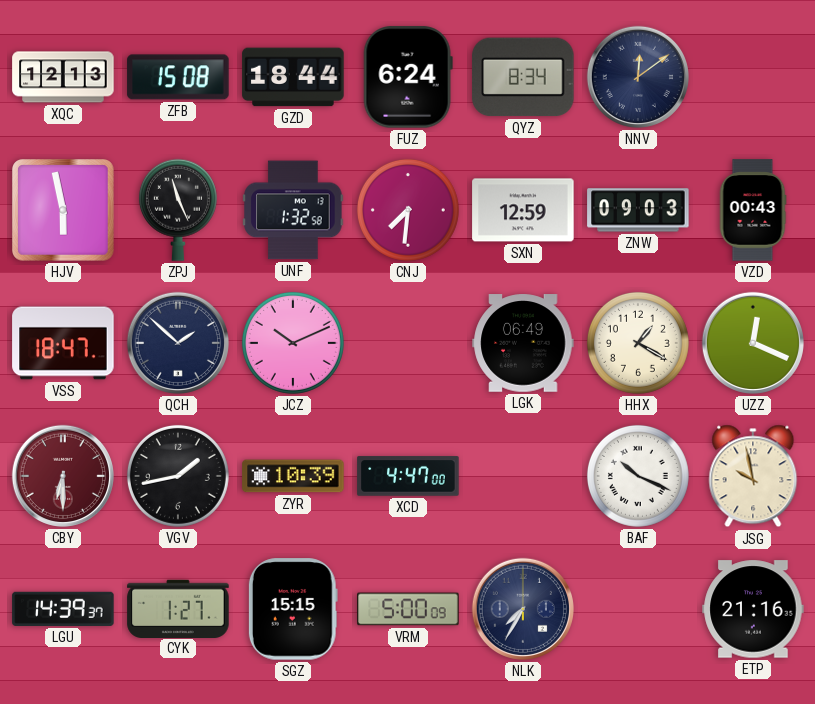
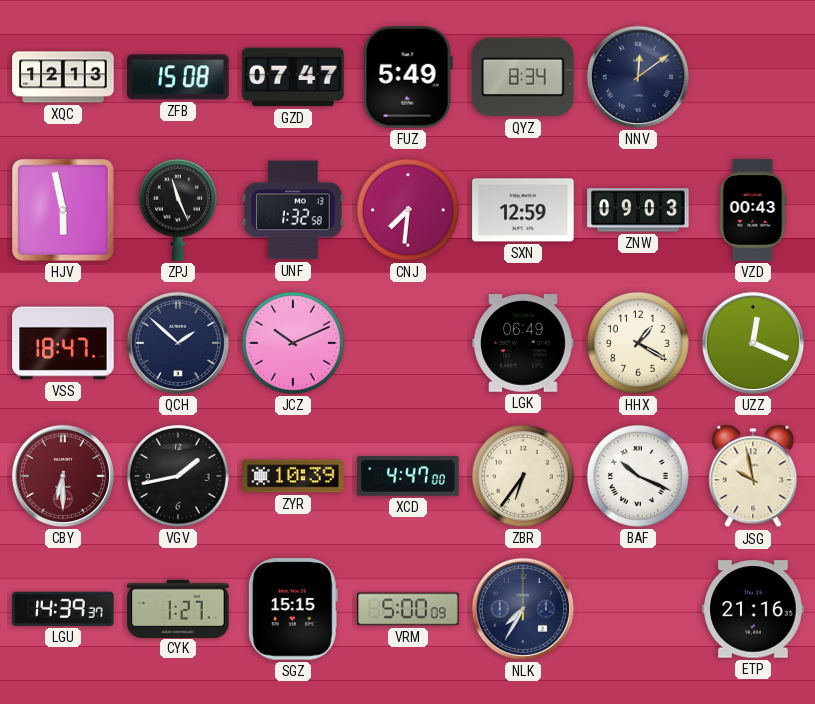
GZD: 18:44 -> 07:47 (293, 77)
FUZ: 6:24 -> 5:49 (408, 77)
ZBR: none -> 6:36 (523, 476)
